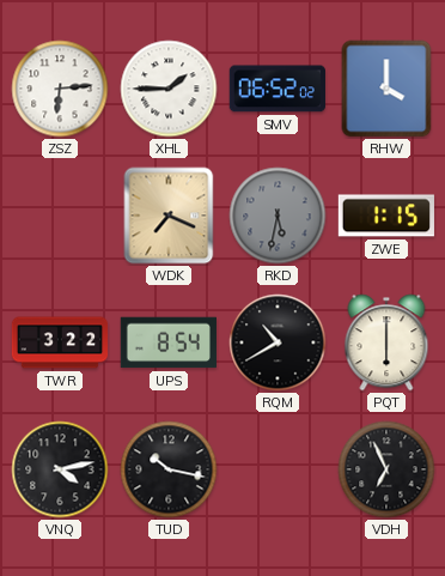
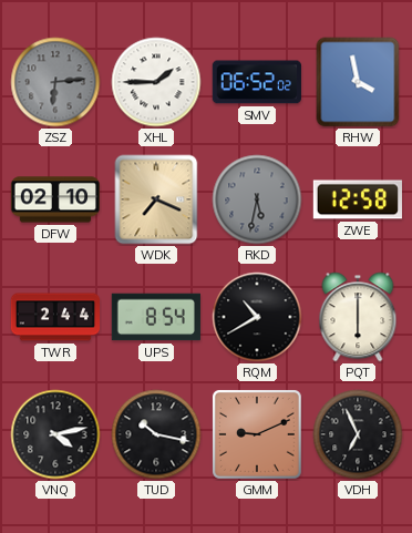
ZSZ dial: white -> grey (55, 82)
RHW: 4:00 -> 3:58 (358, 82)
DFW: none -> 02:10 (54, 199)
ZWE: 1:15 -> 12:58 (357, 199)
TWR: 3:22 -> 2:44 (55, 317)
GMM: none -> 9:11 (257, 434)
